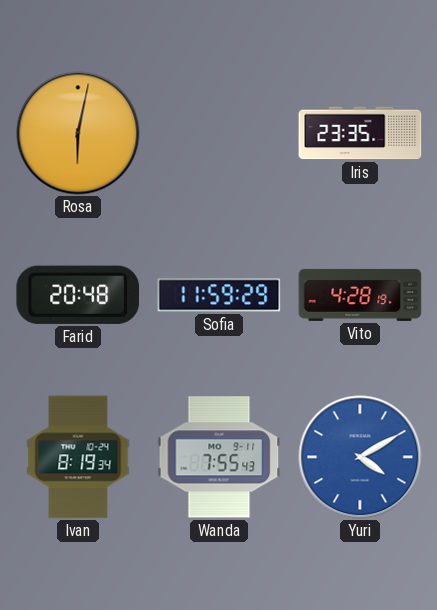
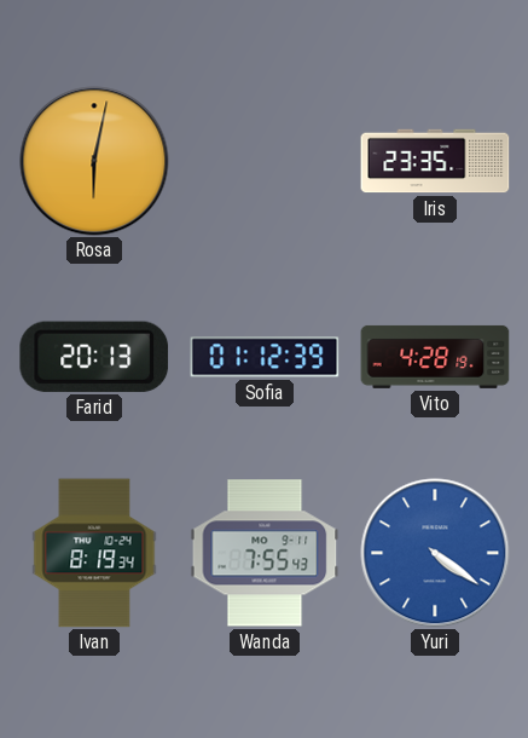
Farid: 20:48 -> 20:13 (94, 357)
Sofia: 11:59 -> 01:12 (265, 357)
Yuri: 4:10 -> 4:21 (435, 553)
